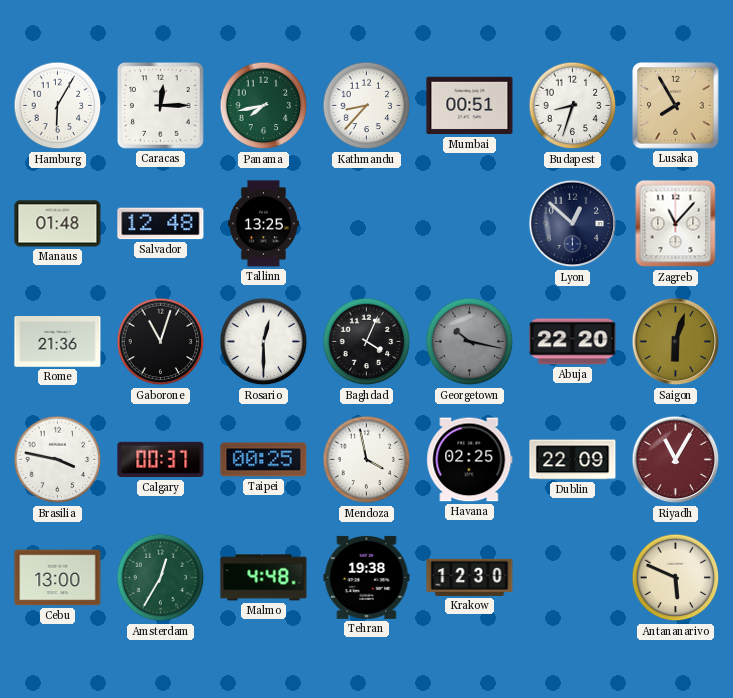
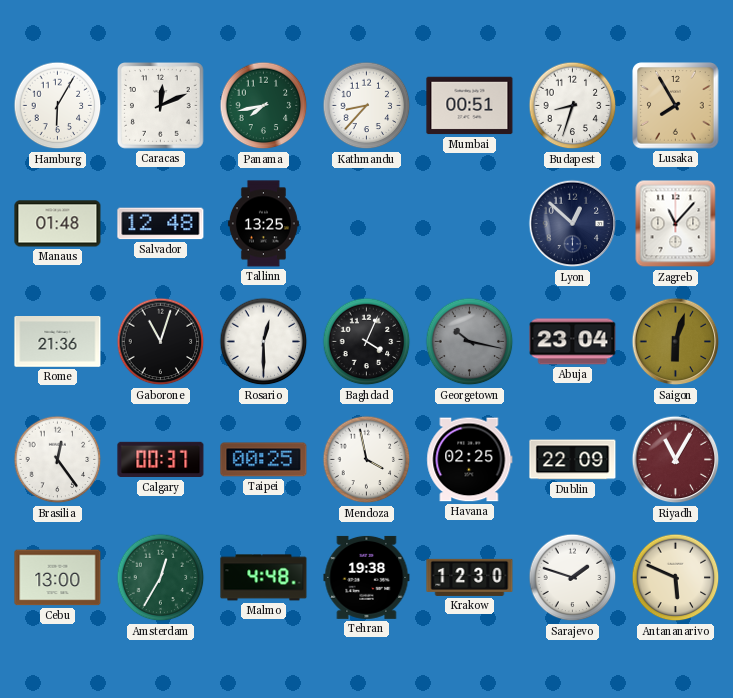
Caracas: 12:15 -> 12:11 (161, 106)
Abuja: 22:20 -> 23:04 (573, 342)
Brasilia: 3:47 -> 12:24 (58, 460)
Sarajevo: none -> 1:48 (573, 578)
